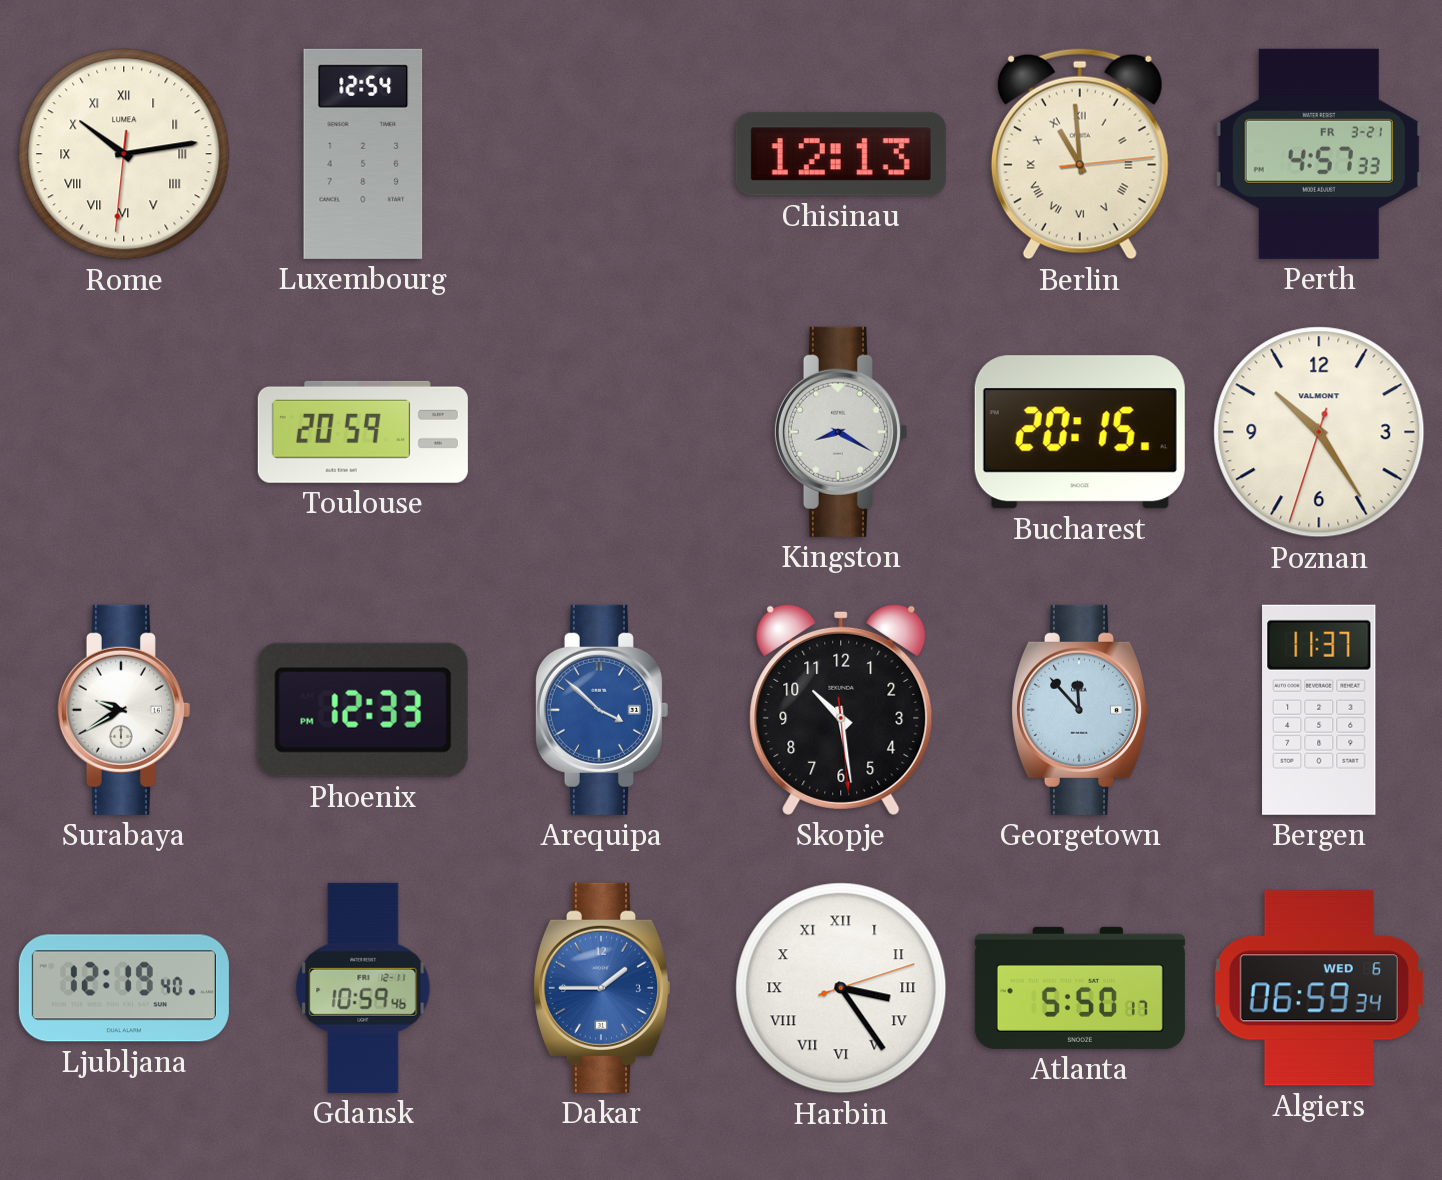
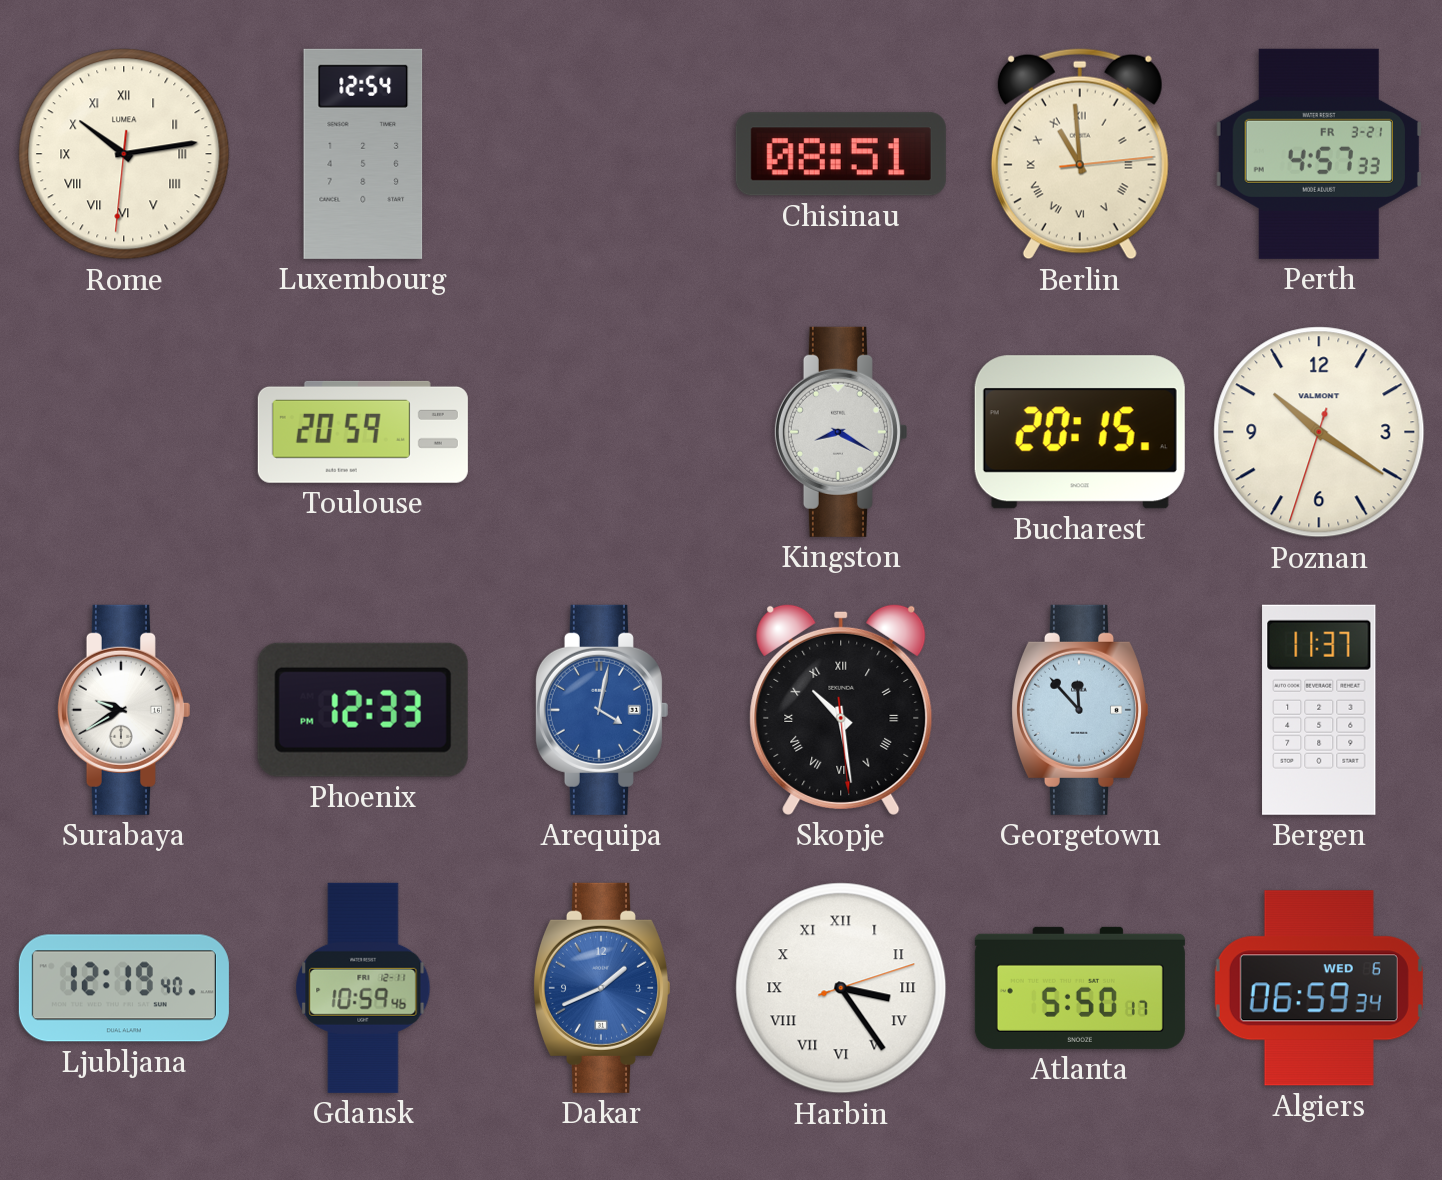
Chisinau: 12:13 -> 08:51 (841, 154)
Poznan: 10:24 -> 10:20 (1319, 432)
Arequipa: 3:52 -> 4:02 (601, 710)
Skopje numerals: Arabic -> Roman (841, 709)
Dakar: 1:45 -> 1:41 (601, 988)
